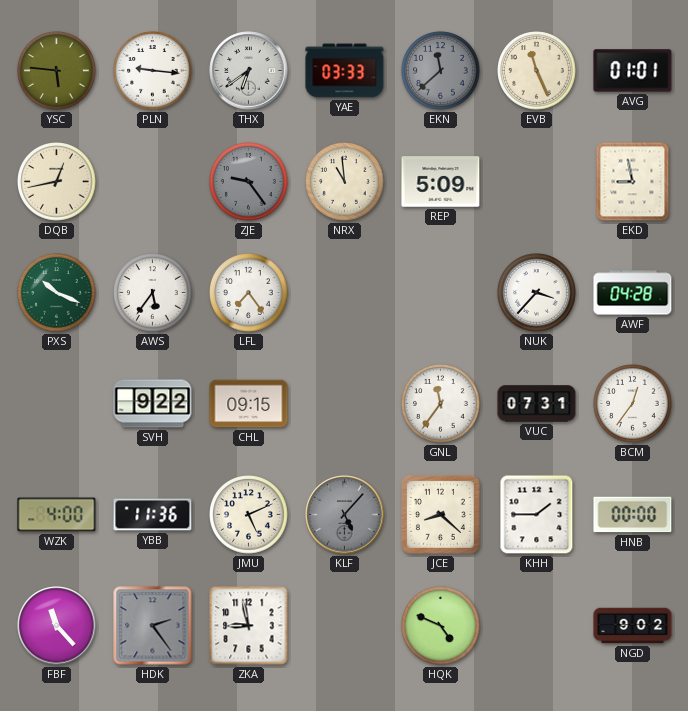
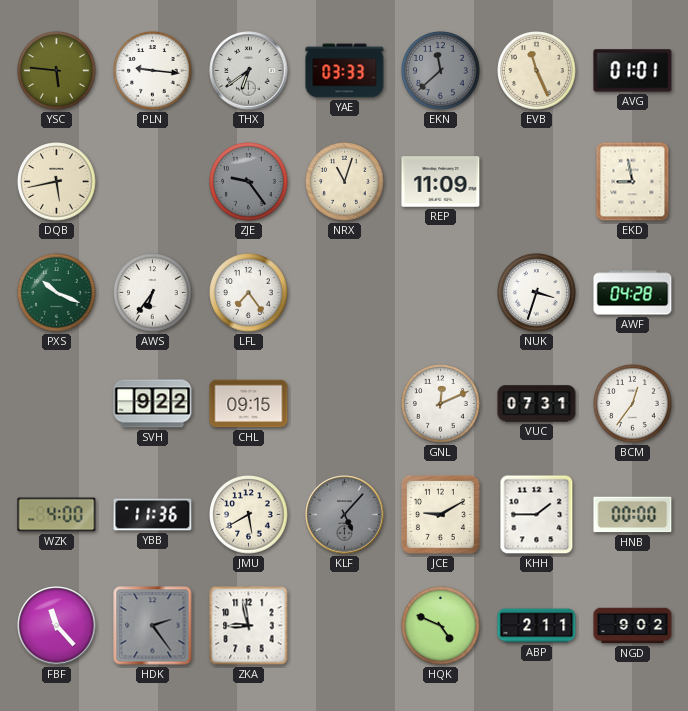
DQB: 12:43 -> 5:43 (57, 182)
NRX: 10:59 -> 11:03 (345, 182)
REP: 5:09 -> 11:09 (441, 182)
AWS: 5:36 -> 6:36 (153, 293)
NUK: 3:37 -> 3:33 (537, 293)
GNL: 11:36 -> 12:11 (441, 404)
JMU: 5:11 -> 5:40 (249, 515)
JCE: 8:22 -> 9:10 (440, 514)
ABP: none -> 2:11 (537, 626)
